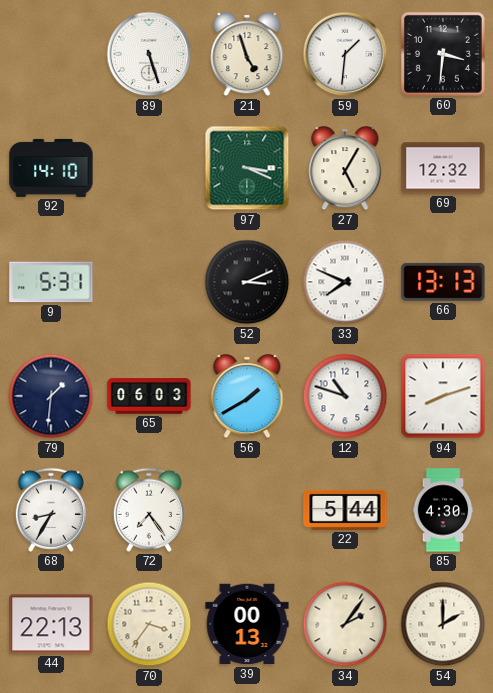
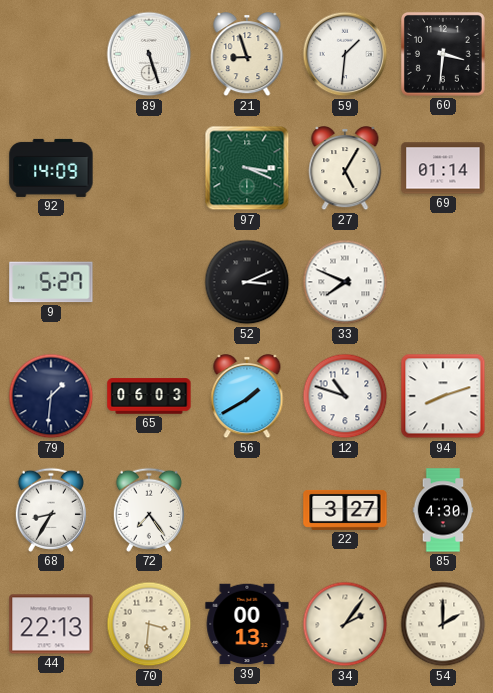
21: 4:57 -> 8:57 (247, 55)
92: 14:10 -> 14:09 (51, 168)
69: 12:32 -> 01:14 (443, 168)
9: 5:31 -> 5:27 (51, 282)
66: 13:13 -> none (443, 282)
22: 5:44 -> 3:27 (345, 510)
70: 3:36 -> 3:31 (149, 624)
